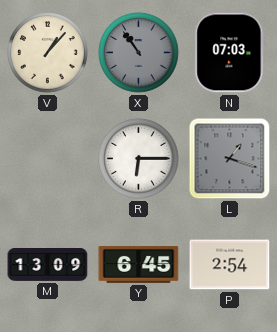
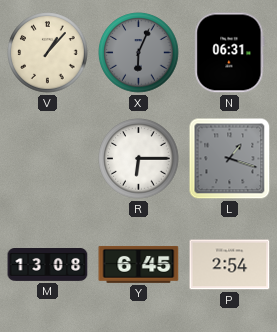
X: 10:54 -> 6:04 (139, 53)
N: 07:03 -> 06:31 (230, 53)
M: 13:09 -> 13:08 (48, 265)
